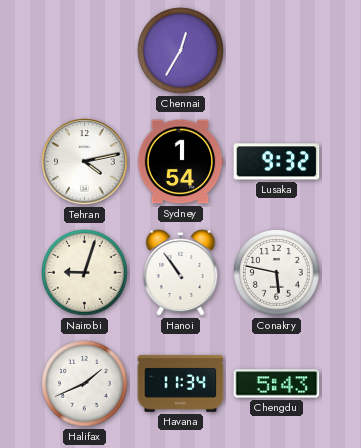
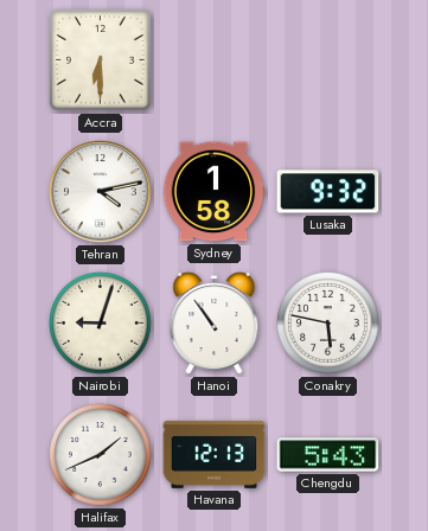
Accra: none -> 6:30 (101, 60)
Chennai: 12:35 -> none (181, 51)
Sydney: 1:54 -> 1:58 (213, 192)
Havana: 11:34 -> 12:13 (215, 454)
